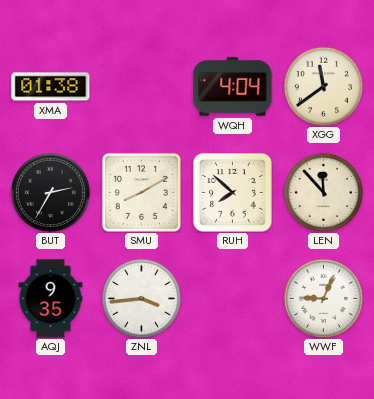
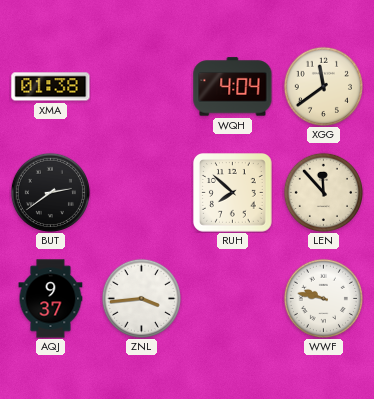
BUT: 2:35 -> 2:39 (50, 192)
SMU: 8:10 -> none (141, 192)
AQJ: 9:35 -> 9:37 (51, 299)
WWF: 9:04 -> 9:47 (323, 298)
